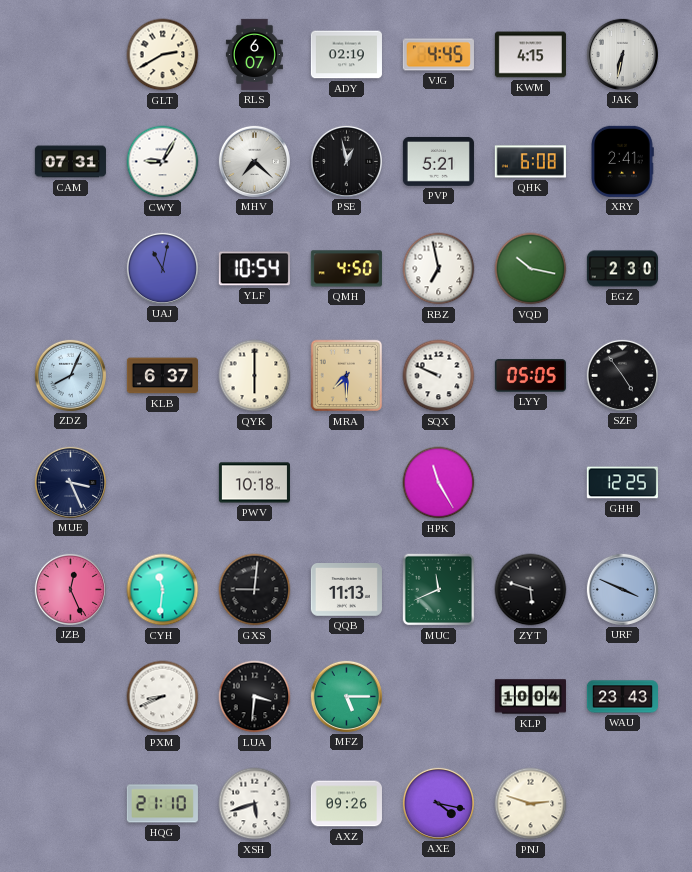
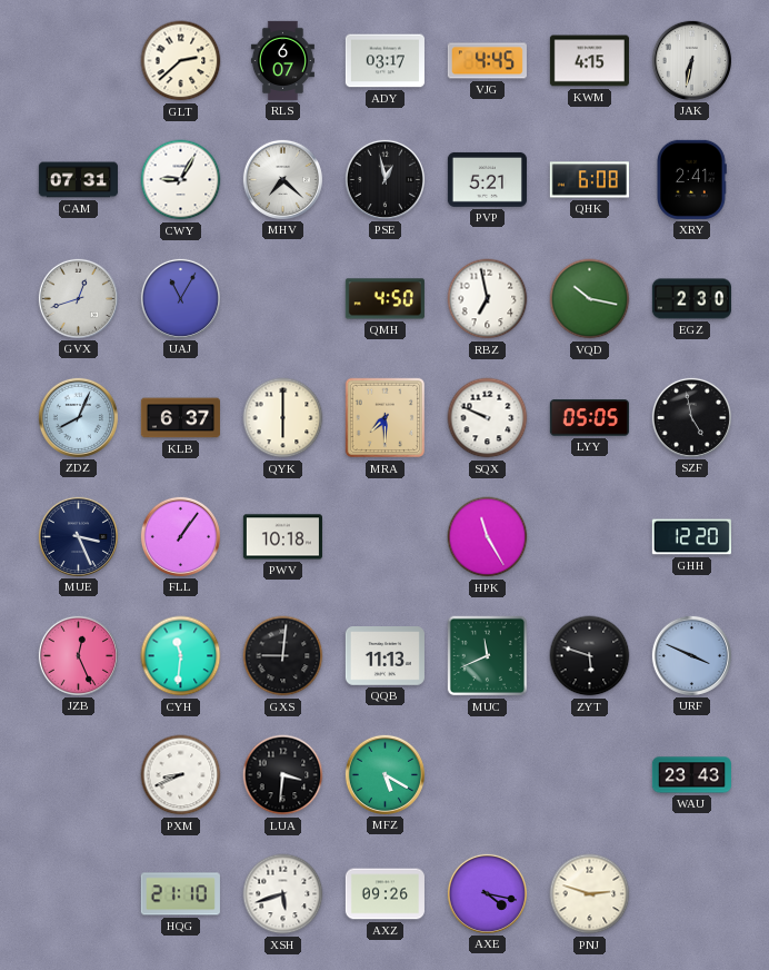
GLT: 2:40 -> 2:38 (181, 61)
ADY: 02:19 -> 03:17 (384, 61)
GVX: none -> 12:42 (78, 298)
UAJ: 11:02 -> 11:05 (180, 298)
YLF: 10:54 -> none (254, 269)
SZF: 4:54 -> 4:58 (691, 417)
FLL: none -> 1:06 (180, 536)
GHH: 12:25 -> 12:20 (691, 537)
MFZ: 5:15 -> 5:20 (384, 774)
KLP: 10:04 -> none (530, 697)
